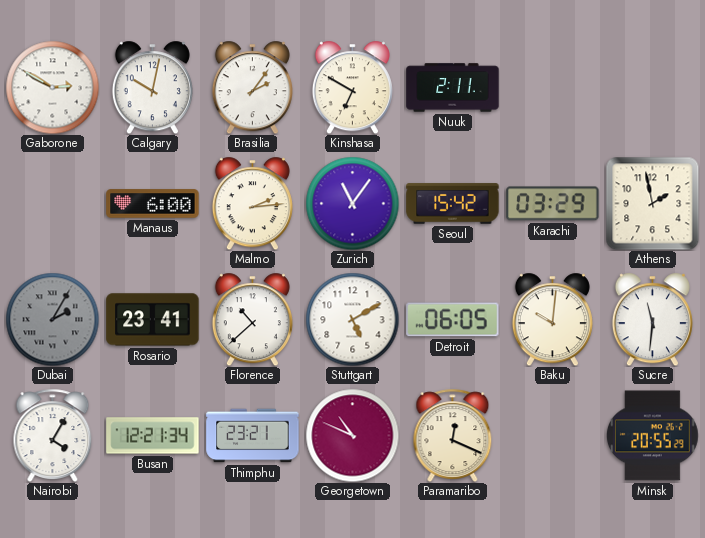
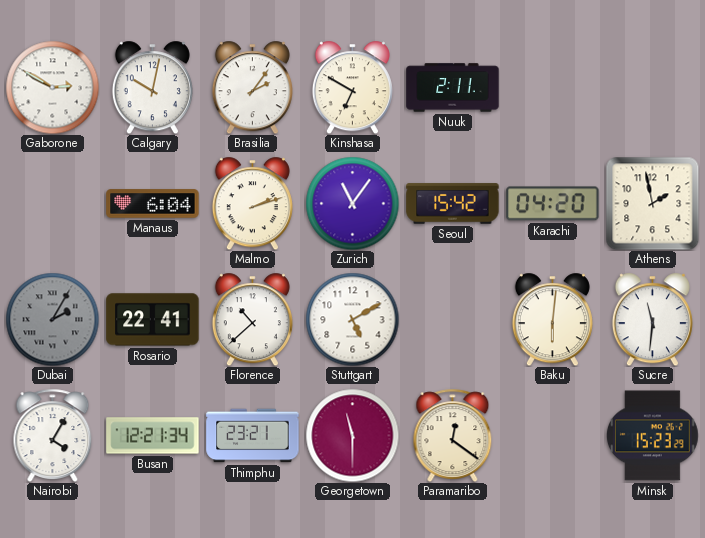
Manaus: 6:00 -> 6:04 (153, 204)
Malmo: 2:14 -> 2:12 (252, 203)
Karachi: 03:29 -> 04:20 (553, 204)
Rosario: 23:41 -> 22:41 (153, 320)
Detroit: 06:05 -> none (453, 320)
Baku: 10:01 -> 6:01 (552, 319)
Georgetown: 10:49 -> 11:30 (352, 435)
Paramaribo: 12:19 -> 12:21 (453, 435)
Minsk: 20:55 -> 15:23 (652, 436)
